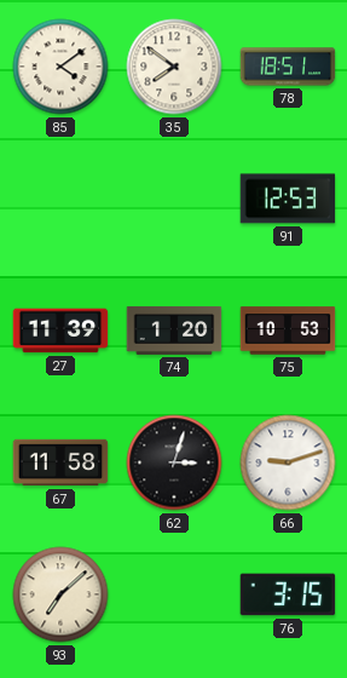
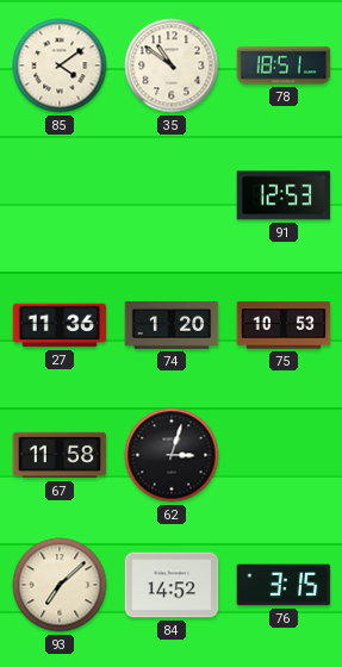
35: 7:51 -> 10:51 (172, 66)
27: 11:39 -> 11:36 (60, 325)
66: 9:12 -> none (288, 462)
84: none -> 14:52 (172, 585)
